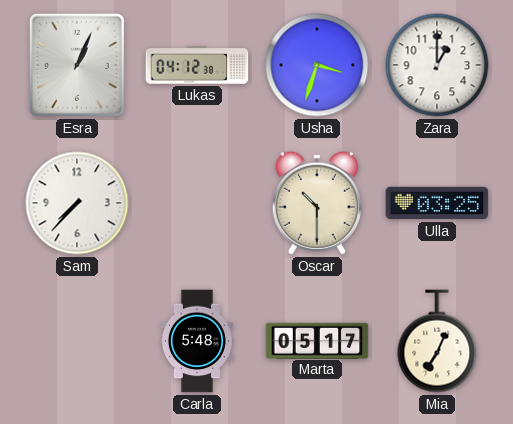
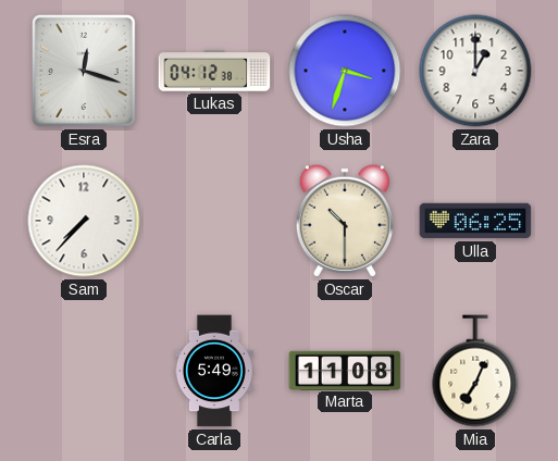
Esra: 1:04 -> 12:18 (84, 71)
Ulla: 03:25 -> 06:25 (475, 221)
Carla: 5:48 -> 5:49 (214, 371)
Marta: 05:17 -> 11:08 (345, 370)
